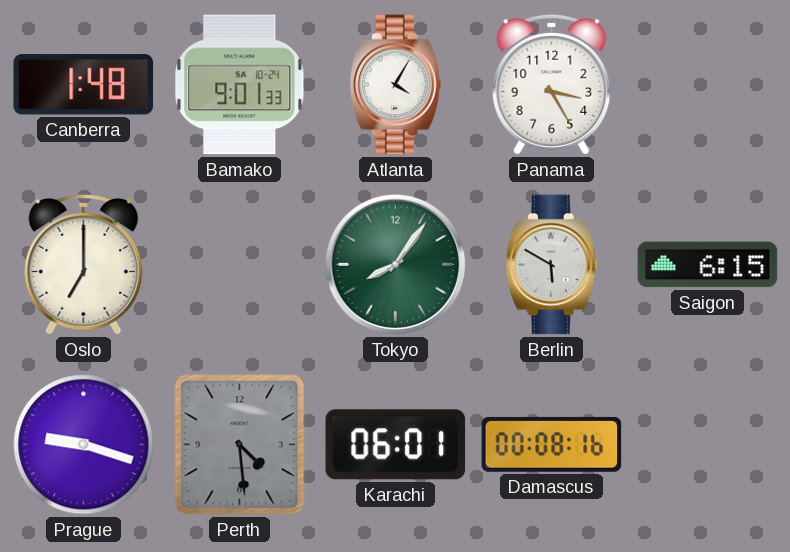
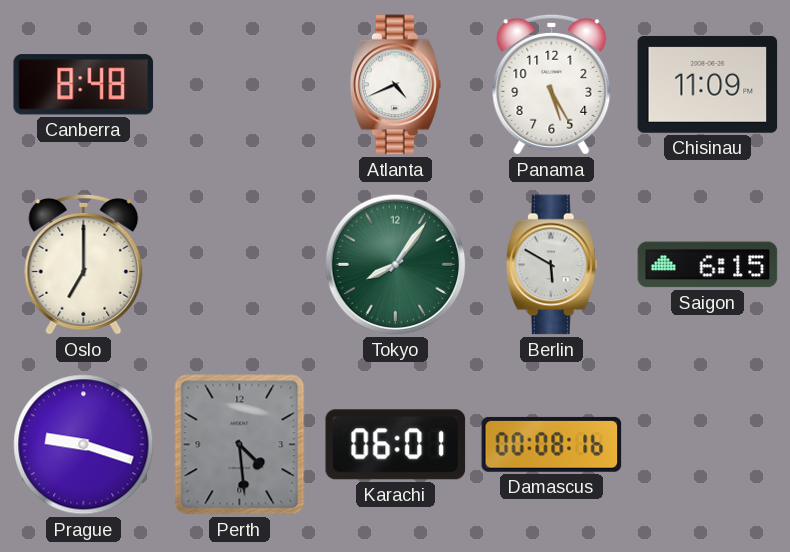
Canberra: 1:48 -> 8:48 (84, 85)
Bamako: 9:01 -> none (240, 85)
Atlanta: 4:05 -> 4:41 (395, 85)
Panama: 3:25 -> 5:25 (552, 84)
Chisinau: none -> 11:09 (708, 84)
